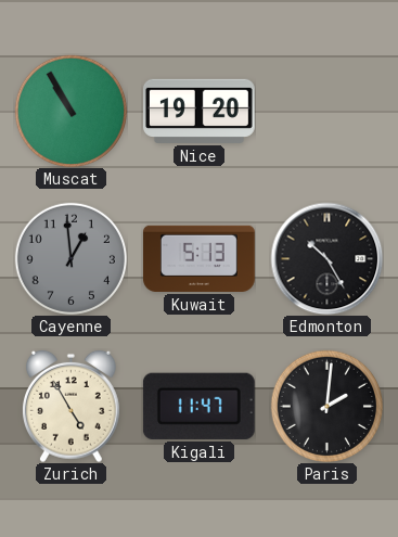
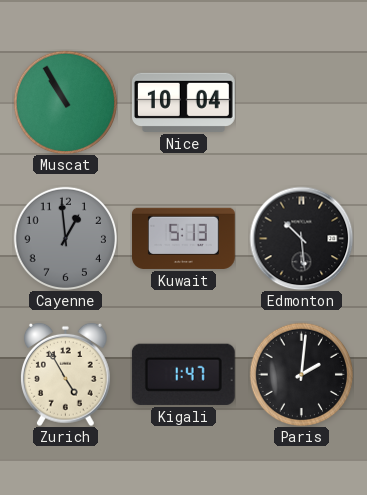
Nice: 19:20 -> 10:04 (183, 102)
Edmonton: 10:25 -> 10:29 (301, 238)
Kigali: 11:47 -> 1:47 (183, 374)
